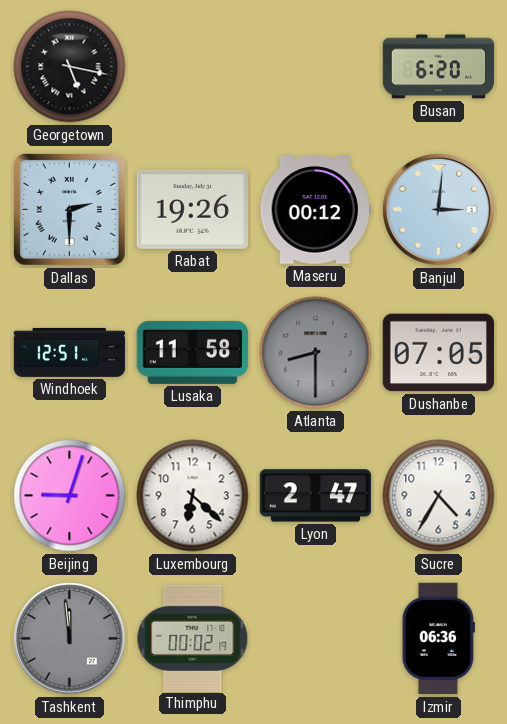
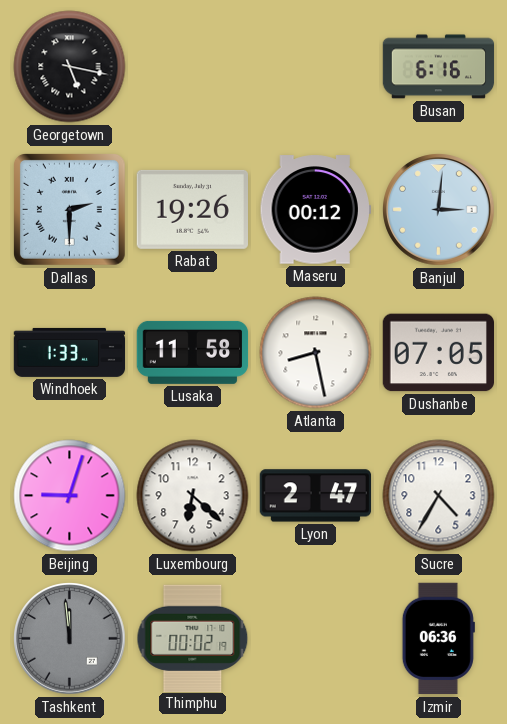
Busan: 6:20 -> 6:16 (439, 67)
Windhoek: 12:51 -> 1:33 (70, 352)
Atlanta: 8:30 -> 8:28 (316, 353)
Atlanta dial: grey -> white (316, 353)
